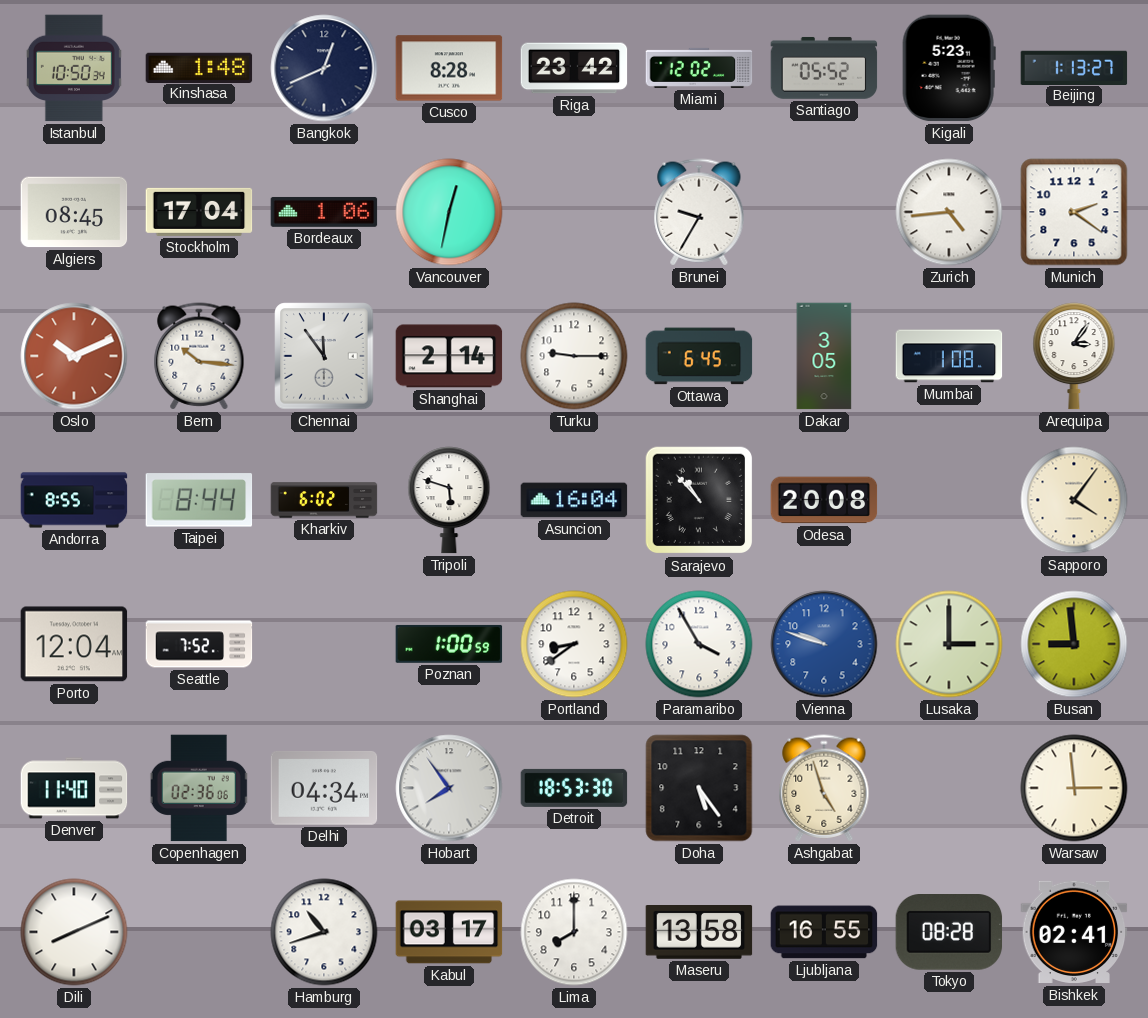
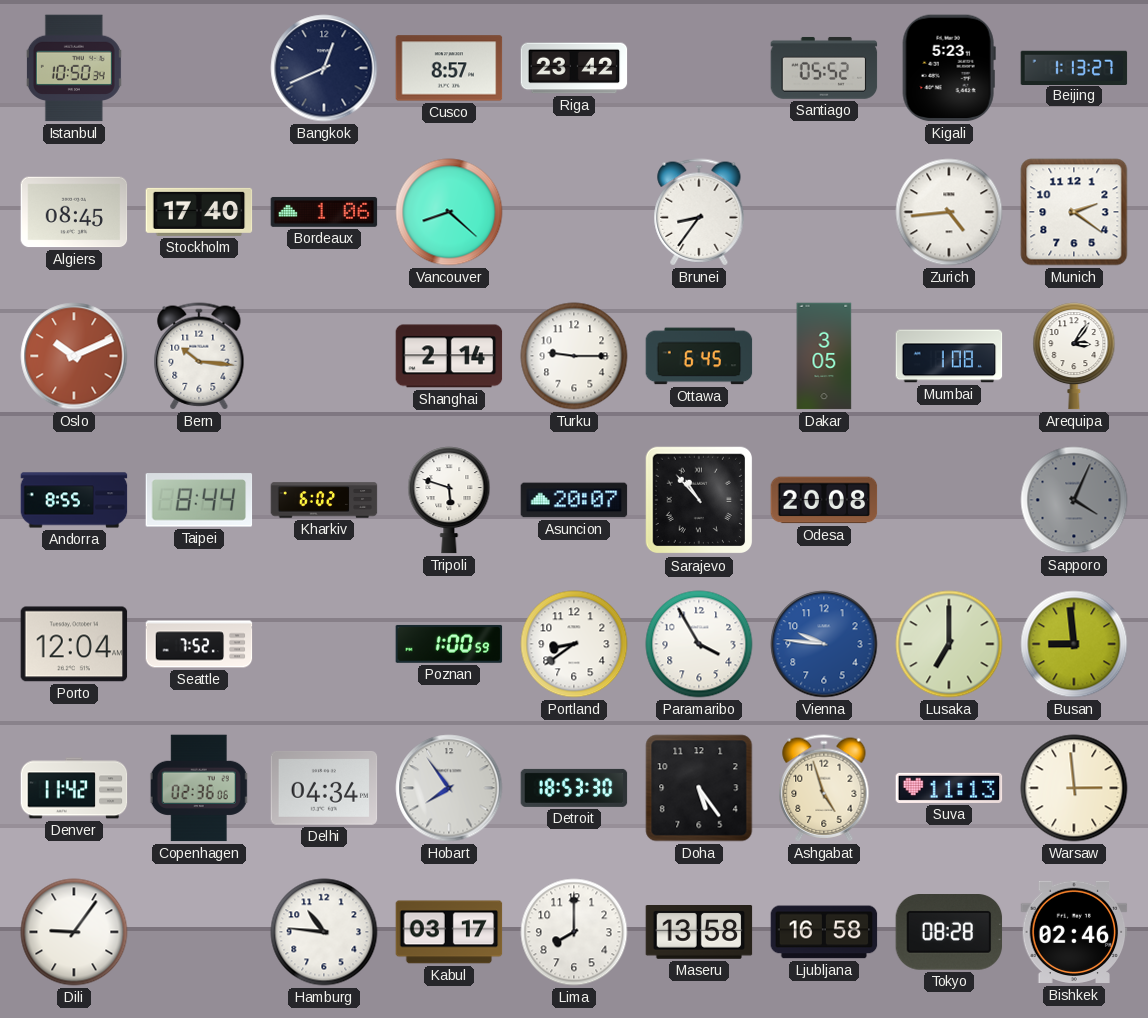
Kinshasa: 1:48 -> none (199, 67)
Cusco: 8:28 -> 8:57 (449, 68)
Miami: 12:02 -> none (699, 68)
Stockholm: 17:04 -> 17:40 (199, 212)
Vancouver: 12:32 -> 8:22 (449, 212)
Brunei: 9:35 -> 8:36 (699, 212)
Chennai: 11:54 -> none (324, 356)
Asuncion: 16:04 -> 20:07 (574, 500)
Sapporo: 4:06 -> 4:04 (1074, 500)
Sapporo dial: cream -> grey (1074, 500)
Vienna: 9:48 -> 9:46 (824, 644)
Lusaka: 3:00 -> 7:00 (949, 644)
Denver: 11:40 -> 11:42 (74, 788)
Suva: none -> 11:13 (949, 788)
Dili: 8:11 -> 9:06 (74, 932)
Hamburg: 10:42 -> 10:46 (324, 932)
Ljubljana: 16:55 -> 16:58 (824, 932)
Bishkek: 02:41 -> 02:46 (1074, 932)
